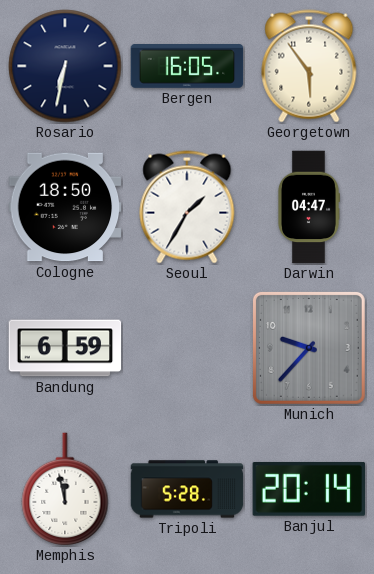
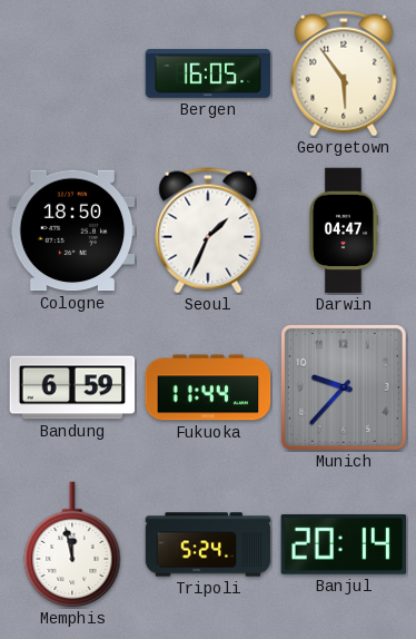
Rosario: 6:32 -> none (65, 66)
Seoul: 1:35 -> 1:34 (208, 230)
Fukuoka: none -> 11:44 (208, 387)
Tripoli: 5:28 -> 5:24 (208, 544)
